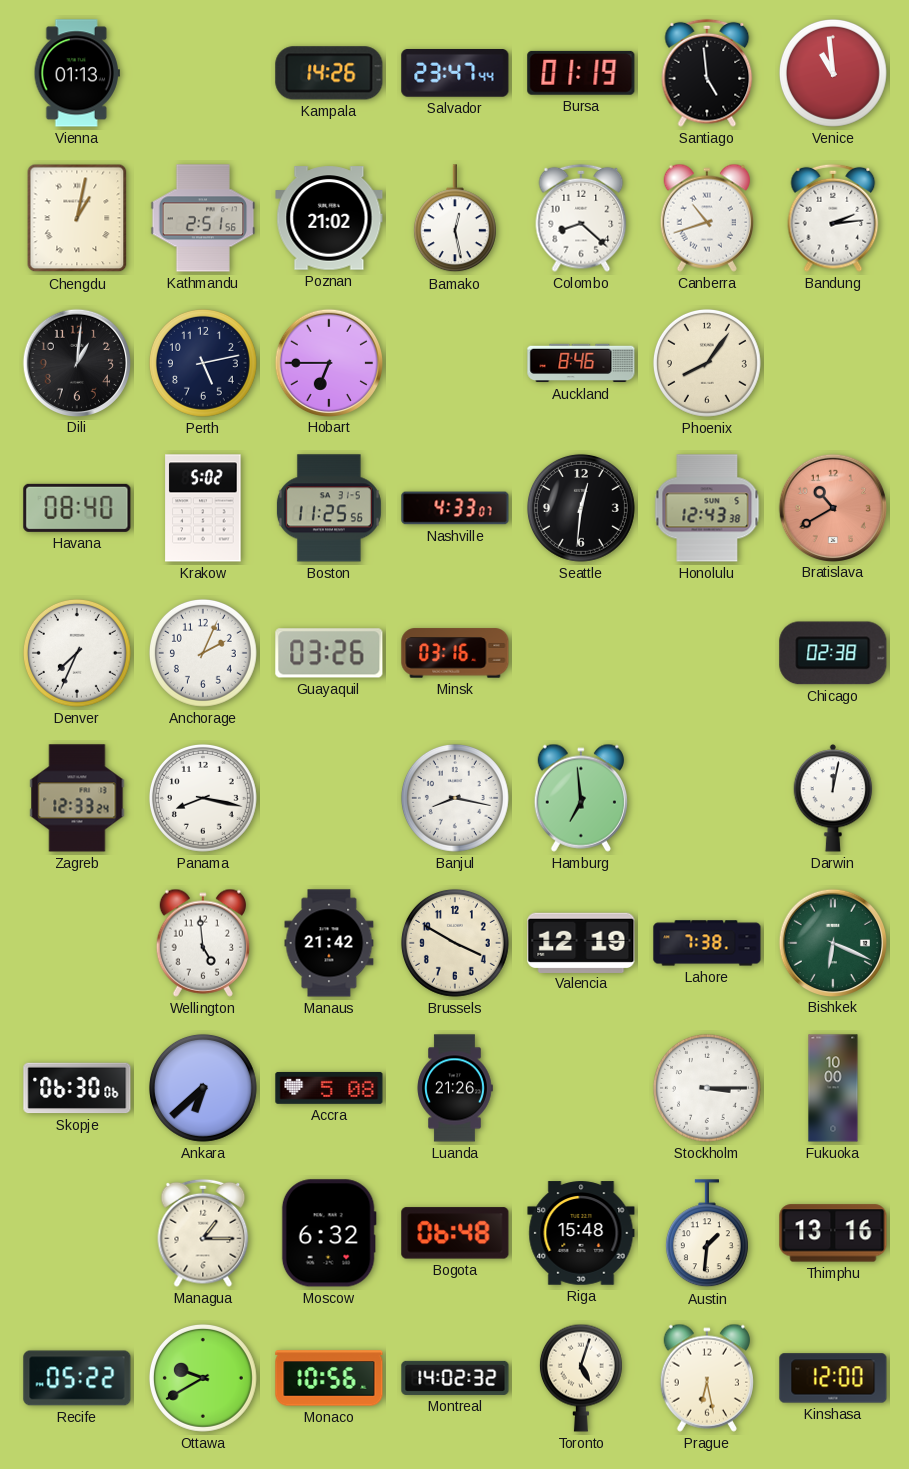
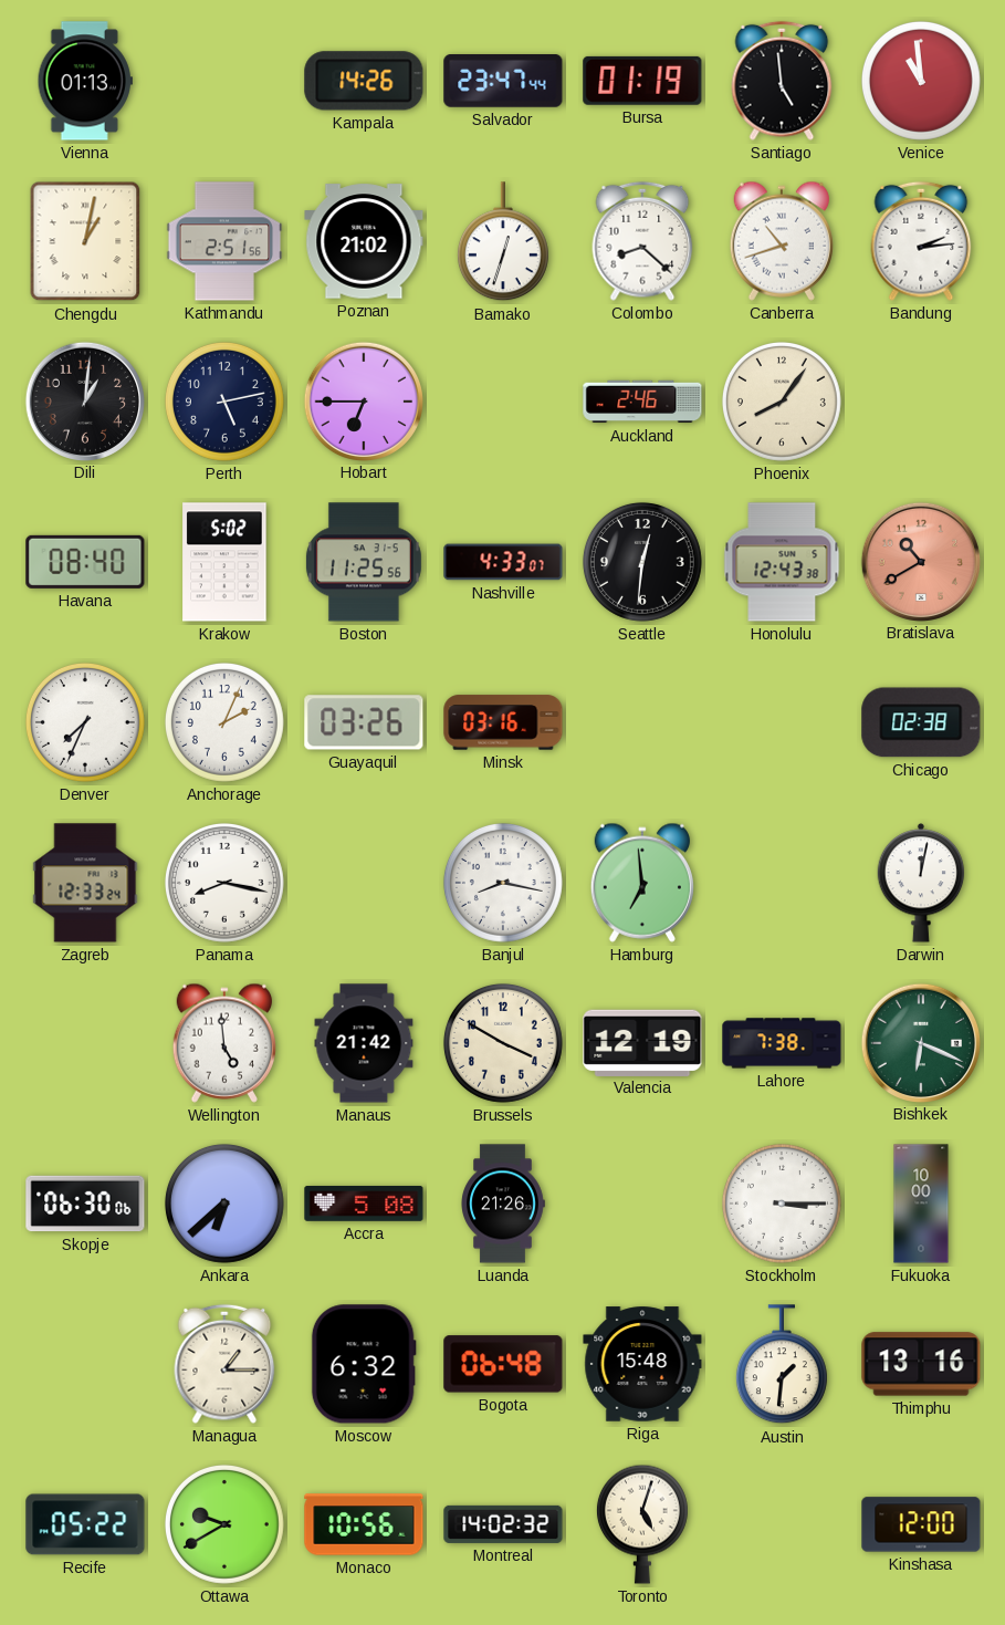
Bamako: 12:28 -> 12:33 (503, 242)
Auckland: 8:46 -> 2:46 (642, 402)
Prague: 6:28 -> none (707, 1378)
